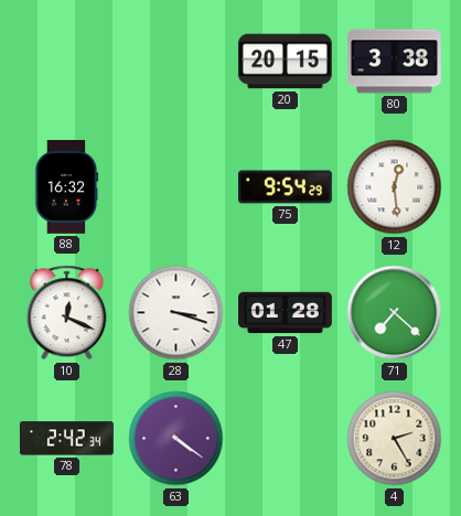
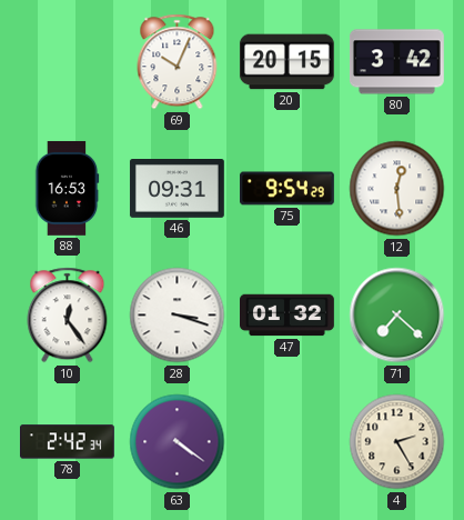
69: none -> 10:04 (178, 62)
80: 3:38 -> 3:42 (396, 62)
88: 16:32 -> 16:53 (67, 188)
46: none -> 09:31 (176, 189)
10: 12:19 -> 12:24 (68, 316)
47: 01:28 -> 01:32 (288, 316)
